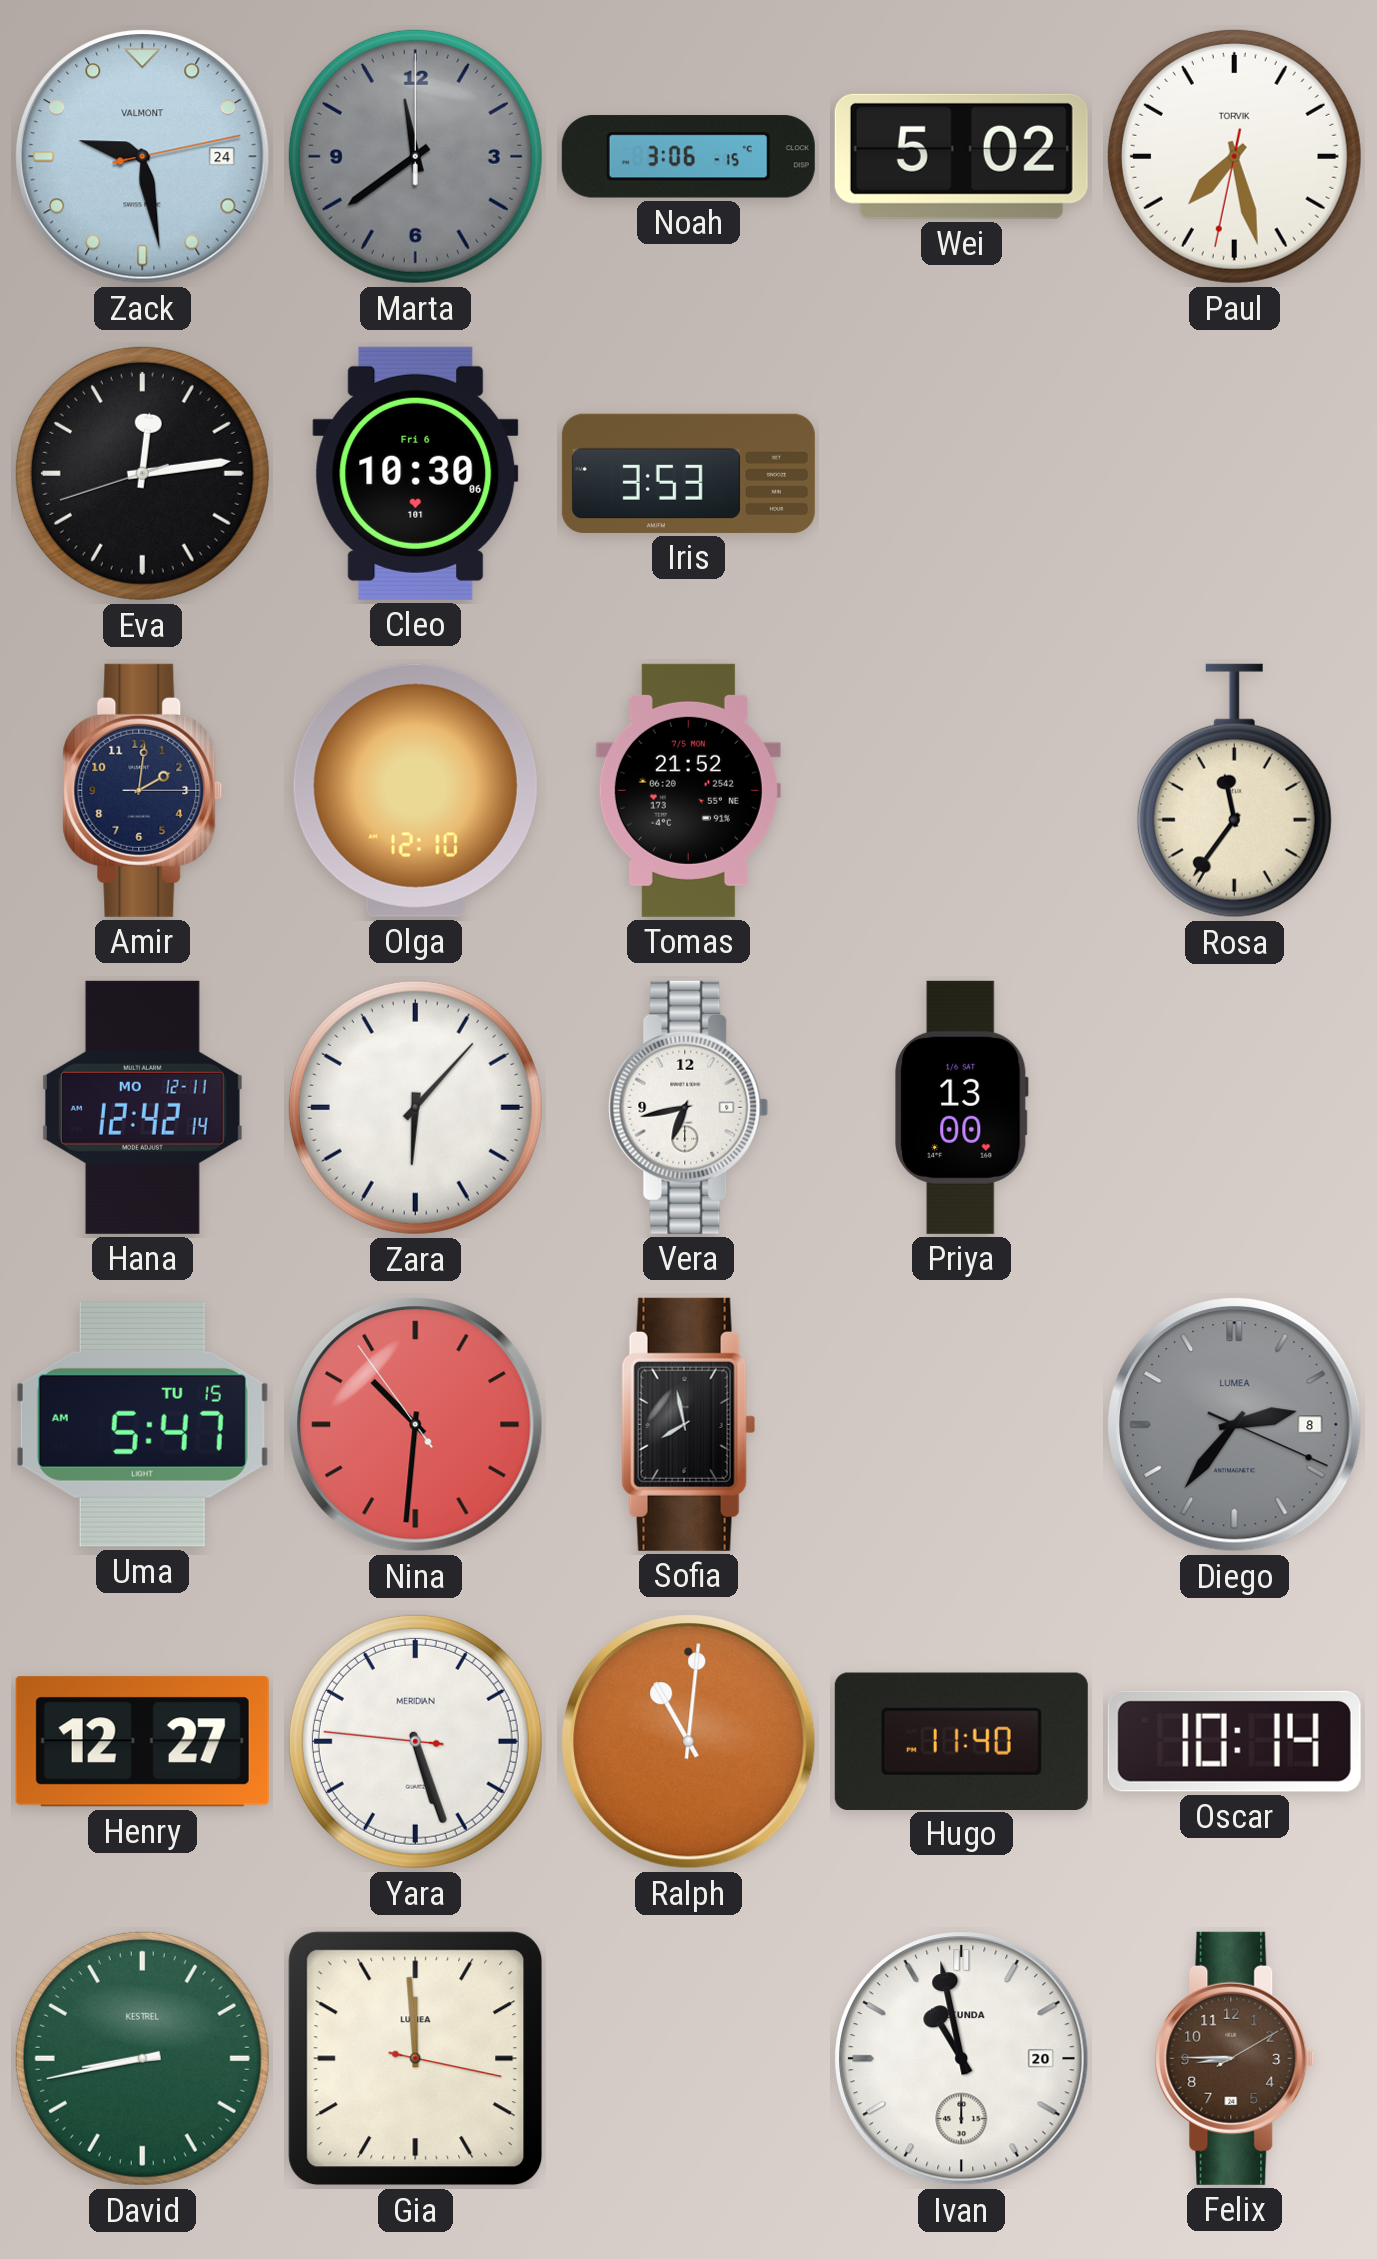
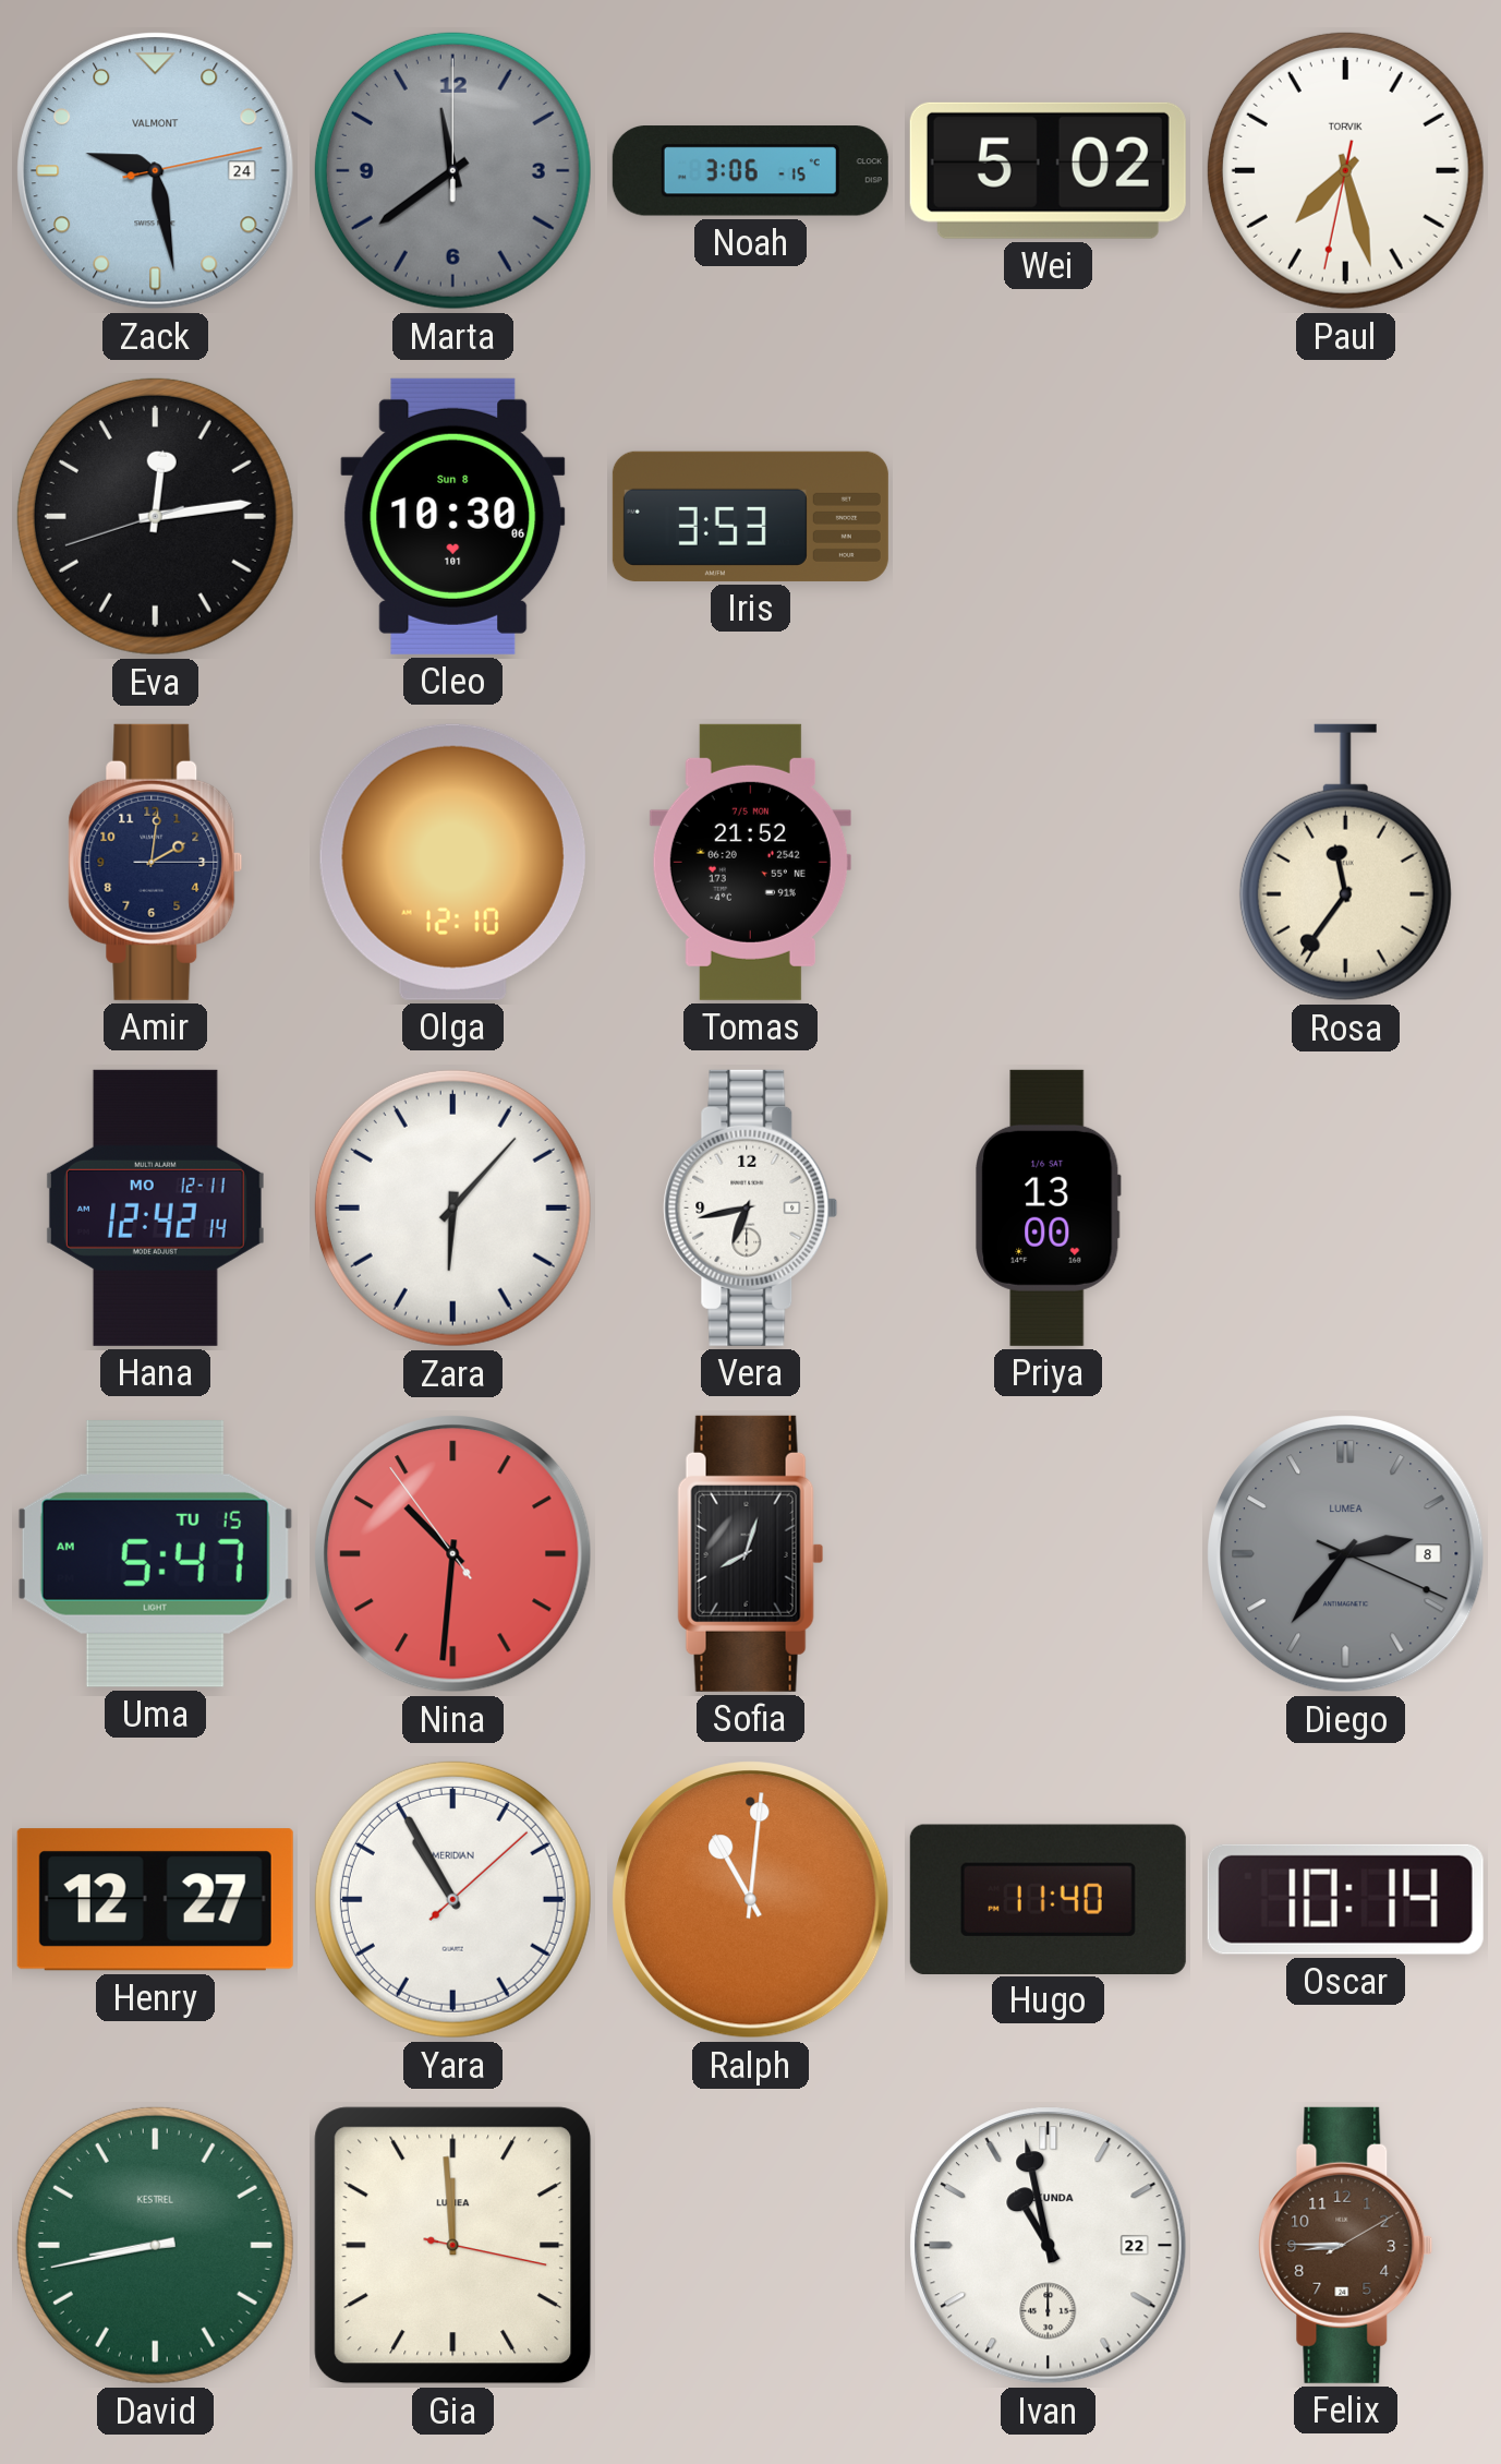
Cleo date: Fri 6 -> Sun 8 (453, 516)
Sofia: 7:58 -> 8:03 (751, 1553)
Yara: 5:26 -> 10:55 (452, 1899)
Ivan date: 20 -> 22 (1049, 2246)
